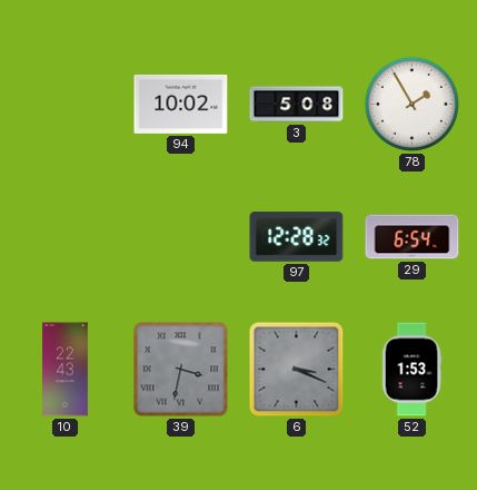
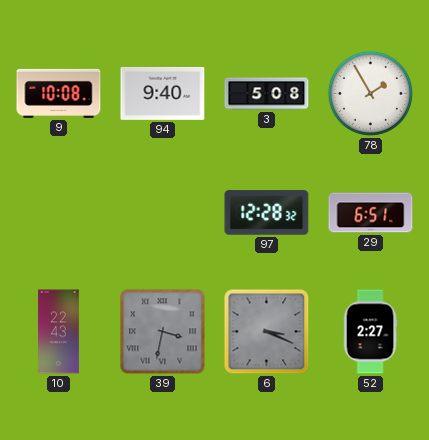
9: none -> 10:08 (59, 93)
94: 10:02 -> 9:40 (163, 93)
29: 6:54 -> 6:51 (371, 213)
52: 1:53 -> 2:27 (370, 332)
